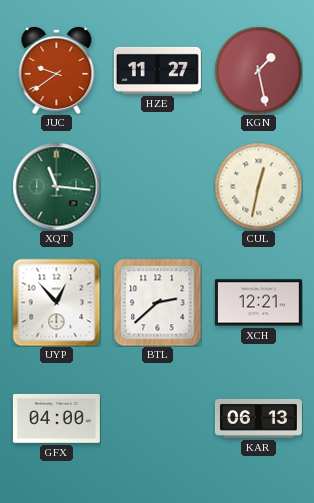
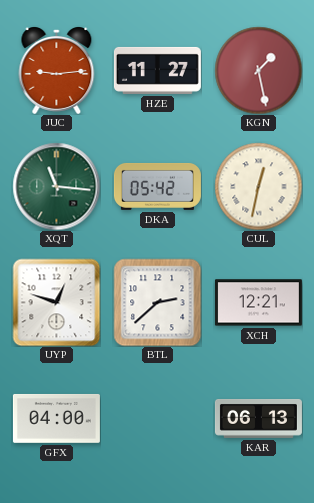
JUC: 9:39 -> 9:14 (57, 71)
DKA: none -> 05:42 (157, 186)
UYP: 12:53 -> 12:48 (56, 302)
